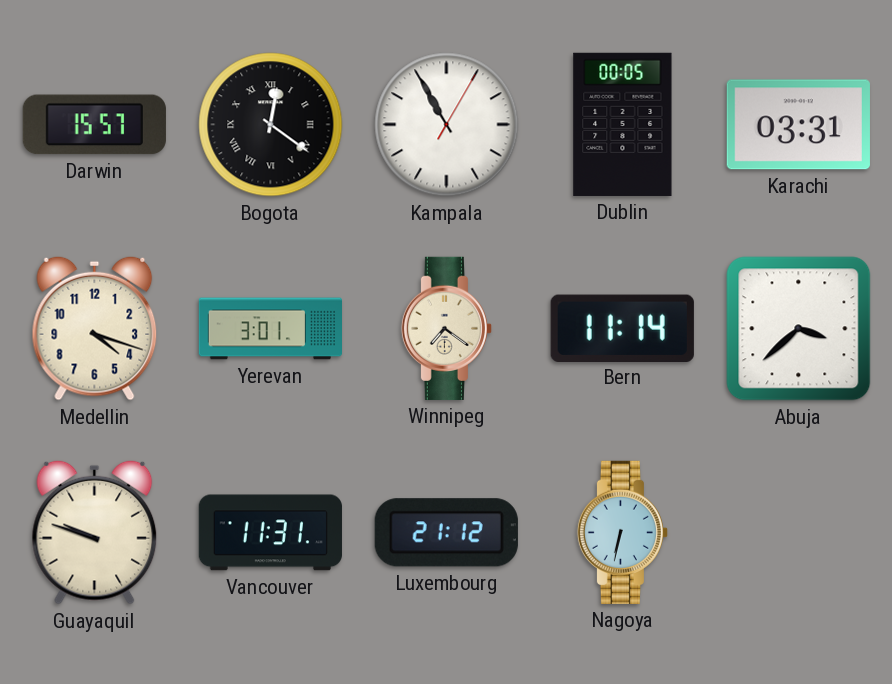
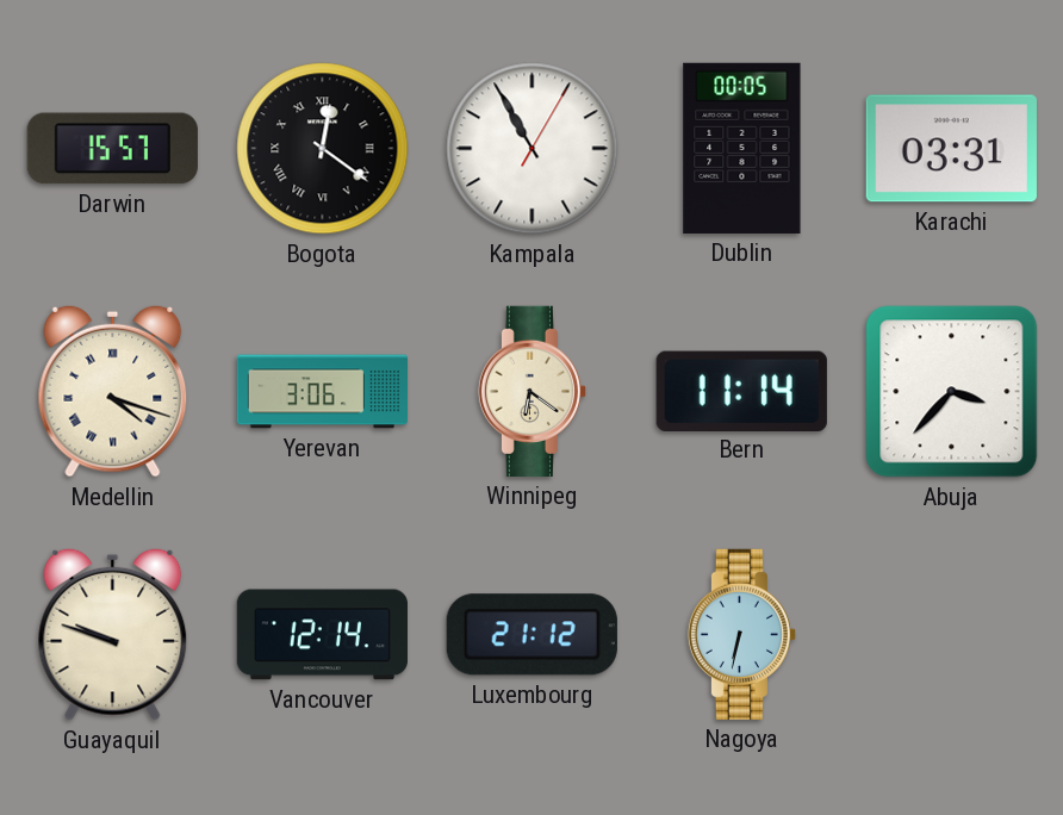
Medellin numerals: Arabic -> Roman (113, 391)
Yerevan: 3:01 -> 3:06 (322, 392)
Winnipeg: 7:21 -> 6:21 (531, 391)
Abuja: 3:38 -> 3:37 (952, 392)
Vancouver: 11:31 -> 12:14 (322, 635)
